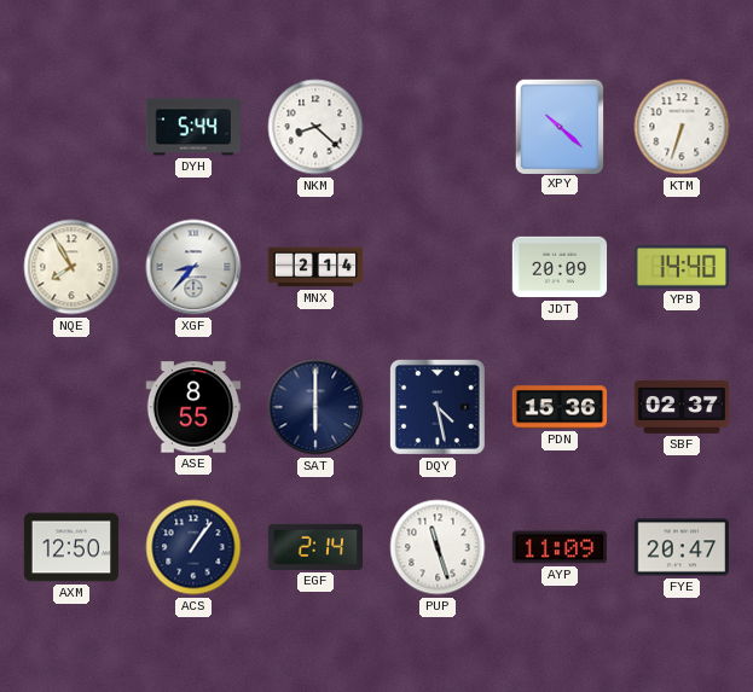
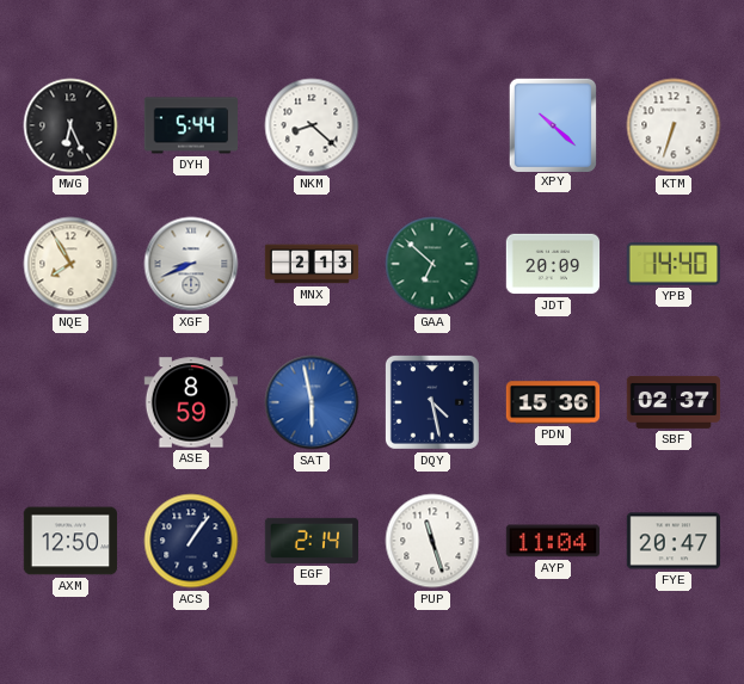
MWG: none -> 6:26 (70, 125)
XGF: 8:37 -> 8:41 (191, 264)
MNX: 2:14 -> 2:13 (312, 264)
GAA: none -> 6:52 (432, 264)
ASE: 8:55 -> 8:59 (191, 402)
SAT: 6:00 -> 5:58 (312, 402)
SAT dial: navy -> blue (312, 402)
AYP: 11:09 -> 11:04 (553, 541)
